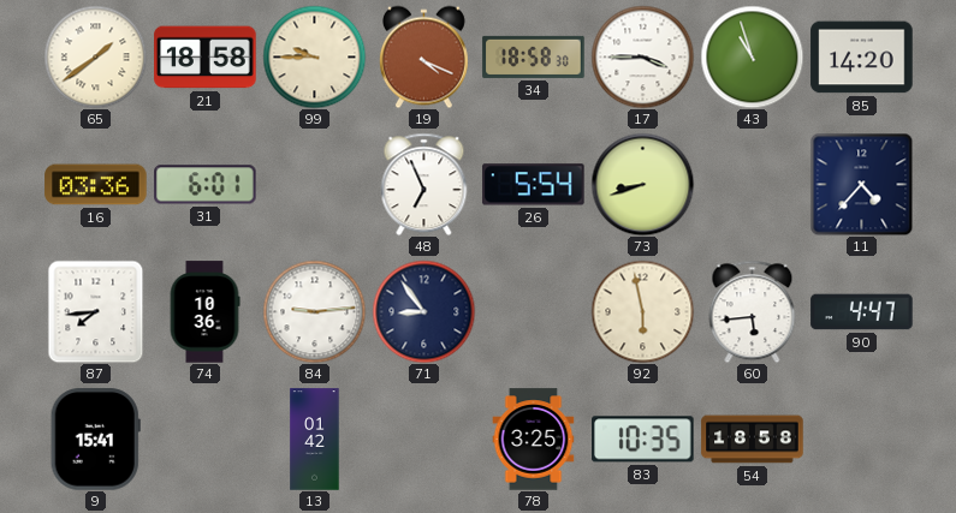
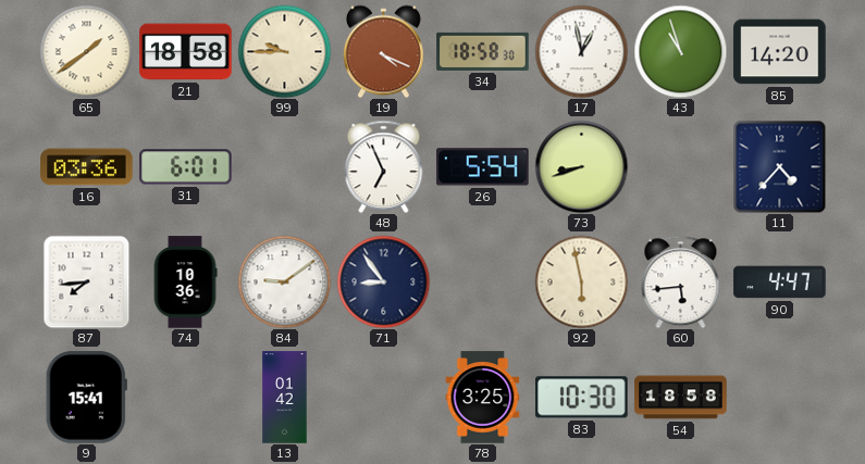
17: 3:45 -> 12:58 (581, 51)
84: 9:14 -> 9:09 (284, 281)
83: 10:35 -> 10:30 (582, 398)
